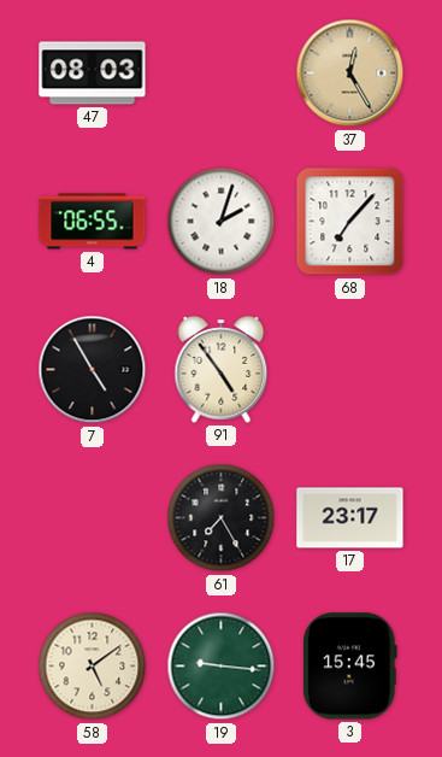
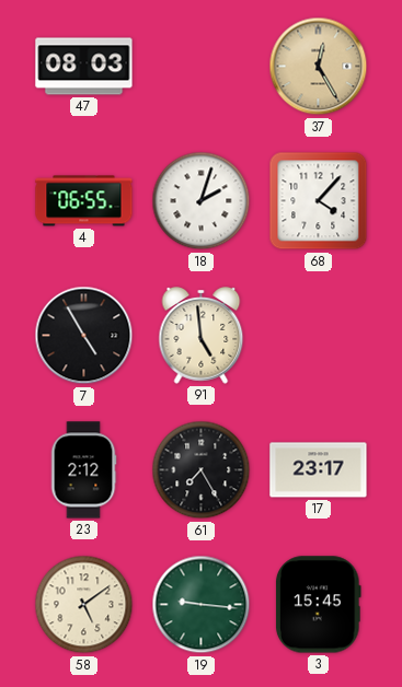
68: 7:07 -> 4:07 (319, 201)
91: 4:54 -> 4:59 (202, 336)
23: none -> 2:12 (83, 470)
